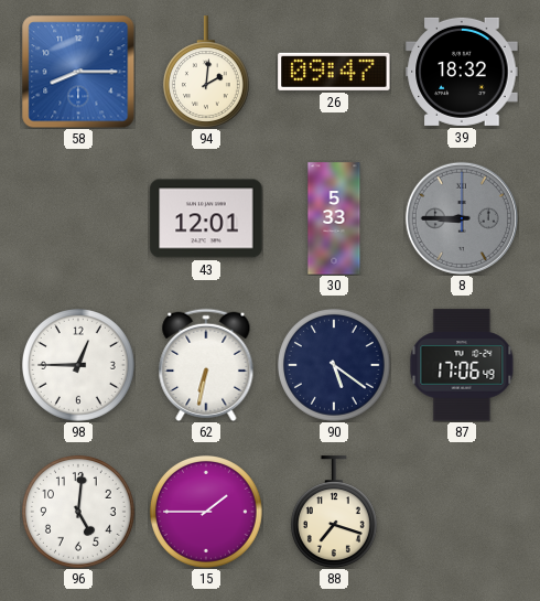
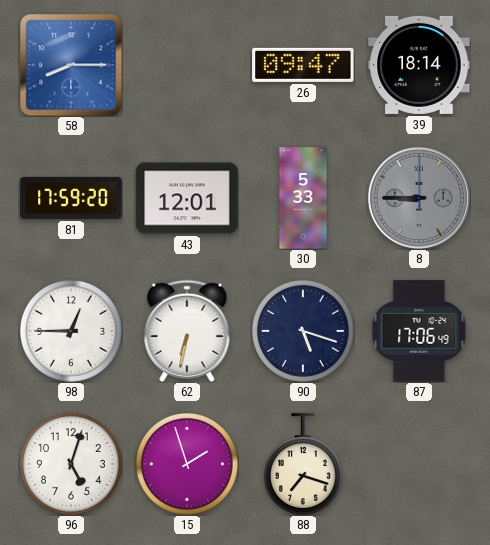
94: 2:01 -> none (206, 72)
39: 18:32 -> 18:14 (419, 65)
81: none -> 17:59 (71, 198)
90: 5:21 -> 5:18 (303, 331)
96: 5:01 -> 5:03 (71, 464)
15: 1:45 -> 1:57 (187, 464)
